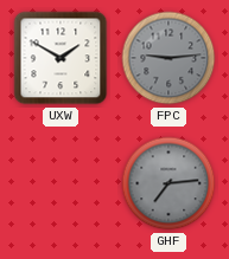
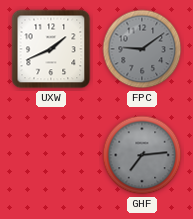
UXW: 1:50 -> 1:41 (51, 49)
FPC: 9:14 -> 9:09 (142, 49)
